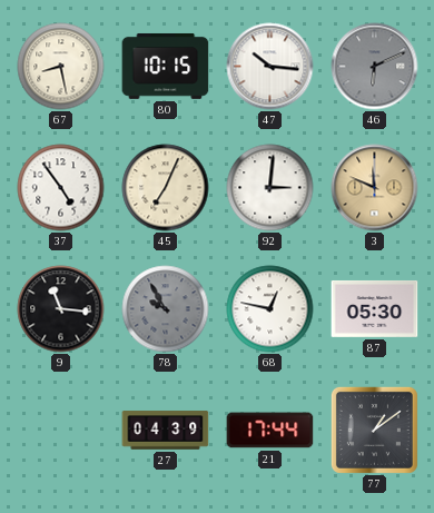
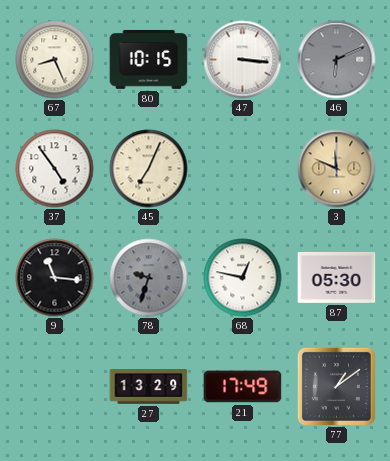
67: 8:28 -> 8:26 (55, 60)
47: 10:16 -> 3:16 (243, 60)
92: 3:01 -> none (270, 188)
78: 9:55 -> 9:33 (149, 278)
27: 04:39 -> 13:29 (149, 387)
21: 17:44 -> 17:49 (243, 387)
